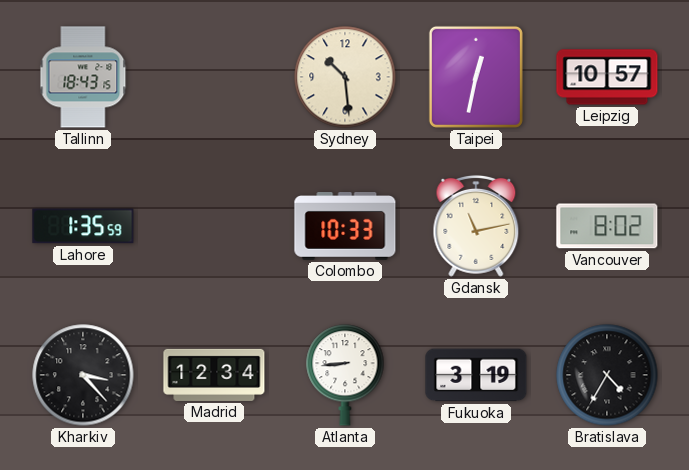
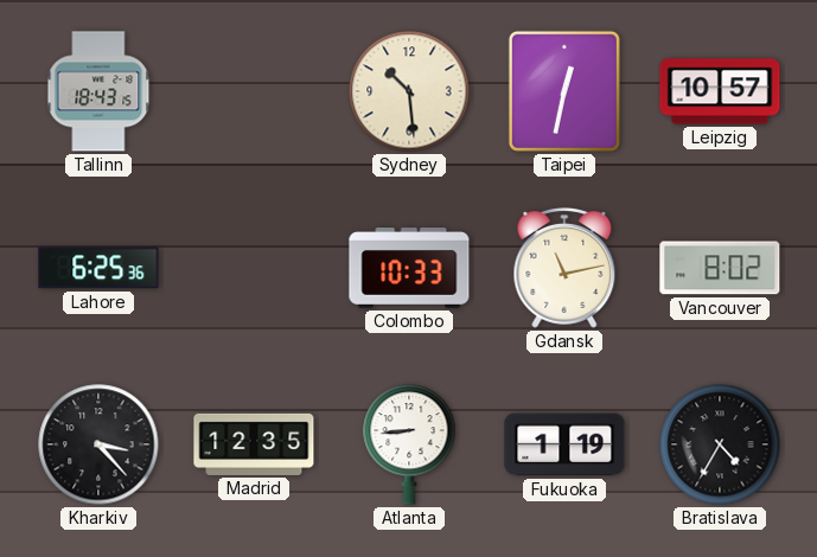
Lahore: 1:35 -> 6:25 (98, 268)
Madrid: 12:34 -> 12:35 (254, 444)
Fukuoka: 3:19 -> 1:19 (564, 444)
